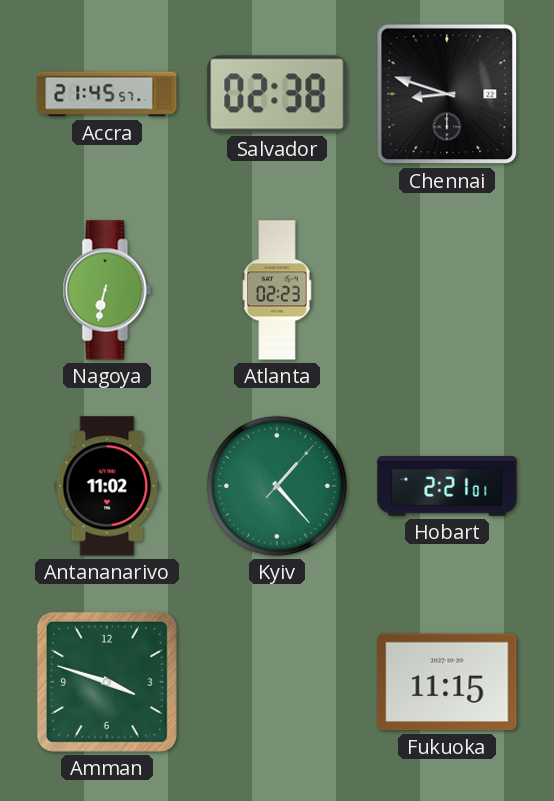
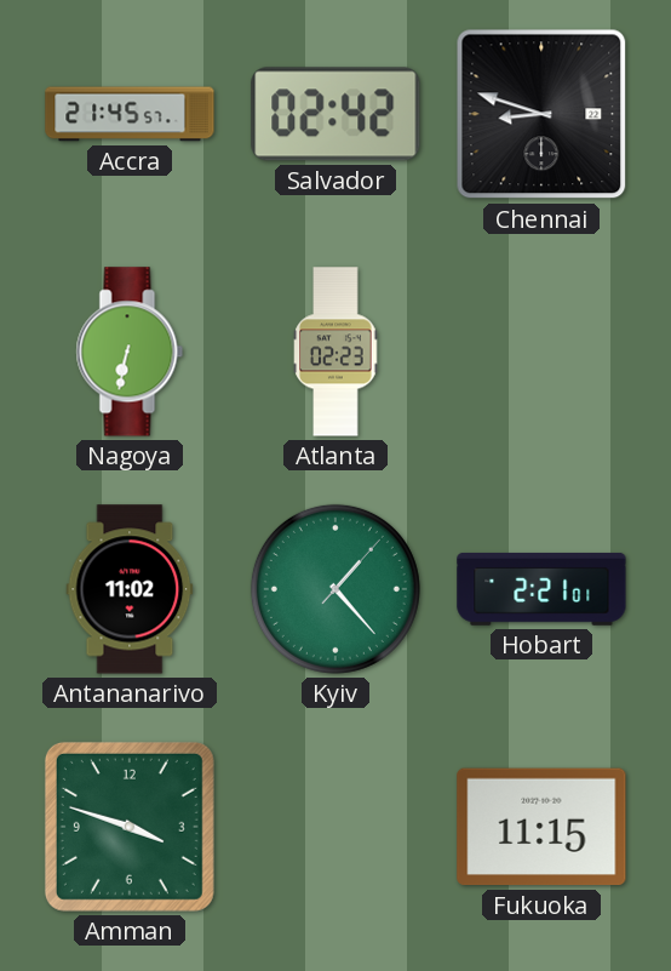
Salvador: 02:38 -> 02:42 (335, 114)
